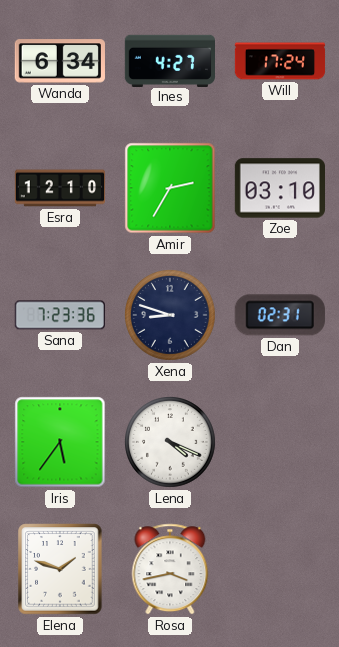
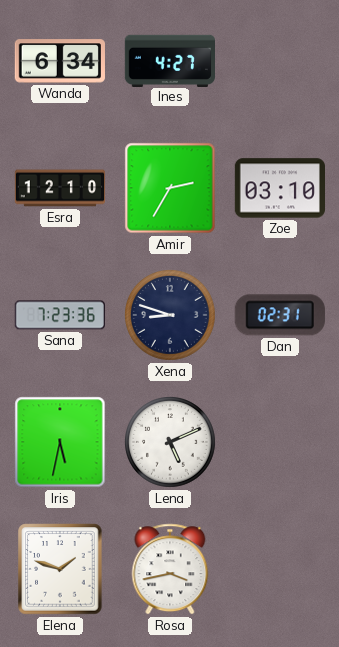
Will: 17:24 -> none (280, 61)
Iris: 5:36 -> 5:32 (60, 442)
Lena: 4:19 -> 5:11 (171, 443)
